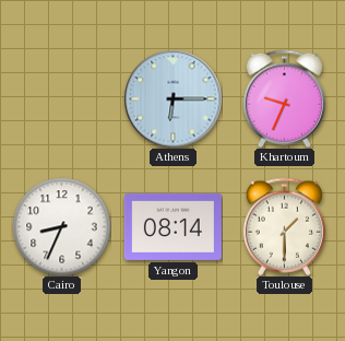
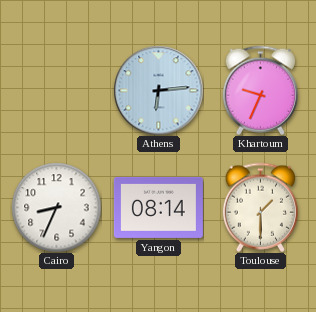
Athens: 6:15 -> 6:14 (158, 90)
